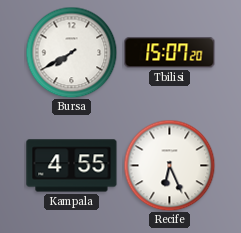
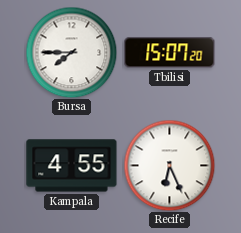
Bursa: 7:40 -> 7:45 (71, 52)
